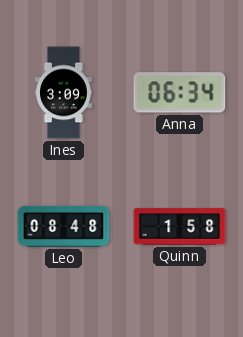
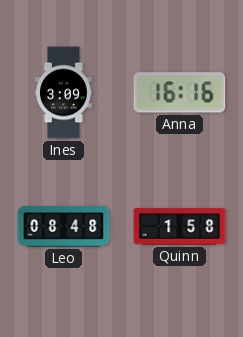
Anna: 06:34 -> 16:16 (180, 93)
